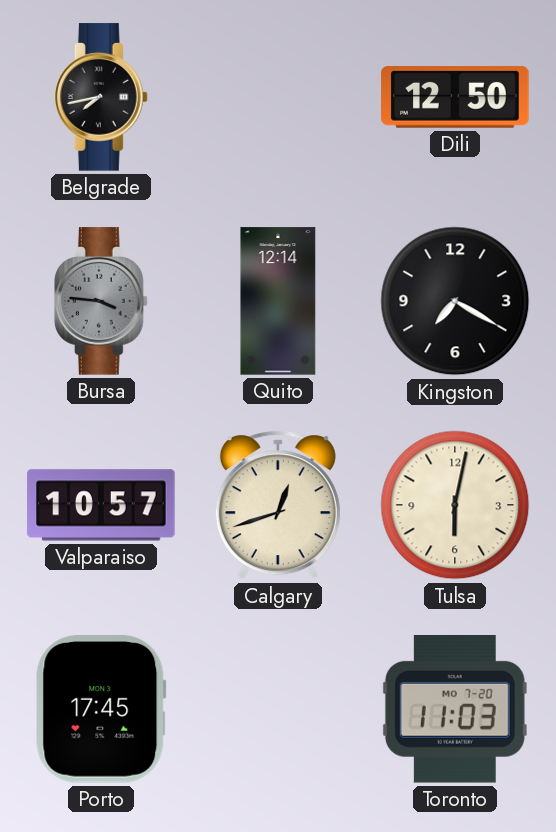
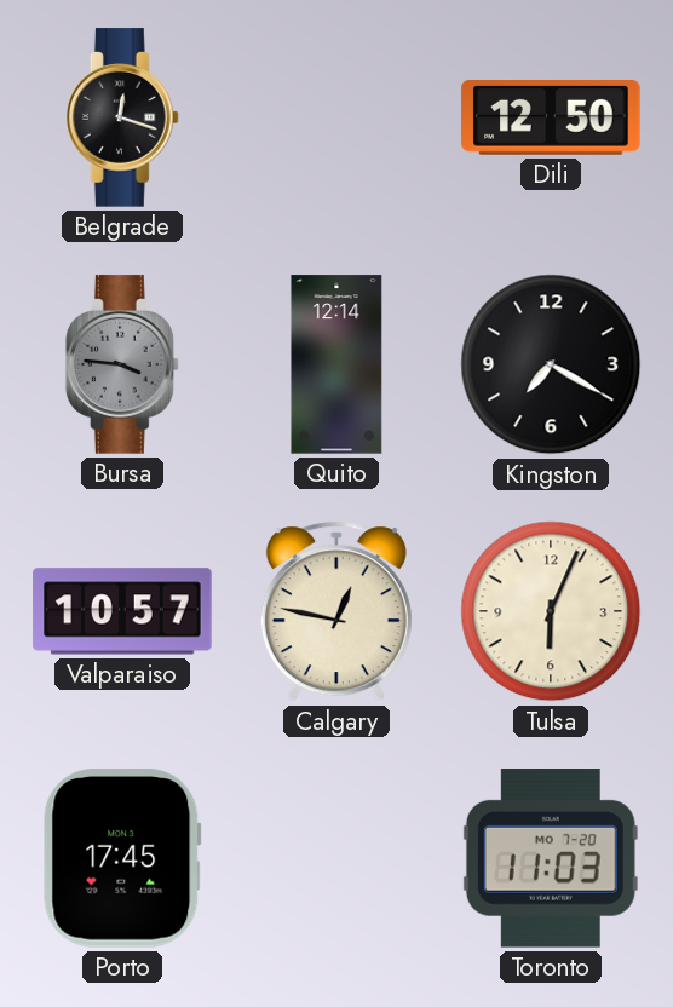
Belgrade: 7:43 -> 12:18 (122, 117)
Calgary: 12:42 -> 12:47 (336, 611)
Tulsa: 6:02 -> 6:04 (551, 611)
